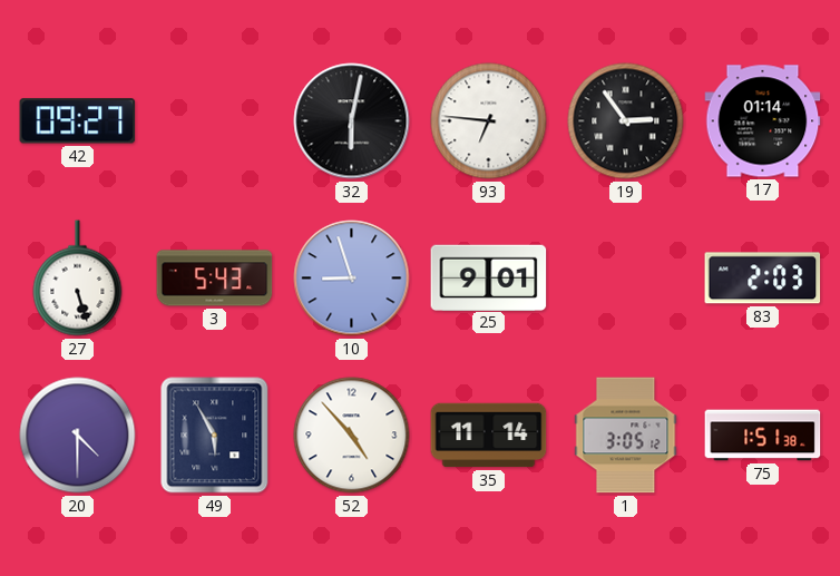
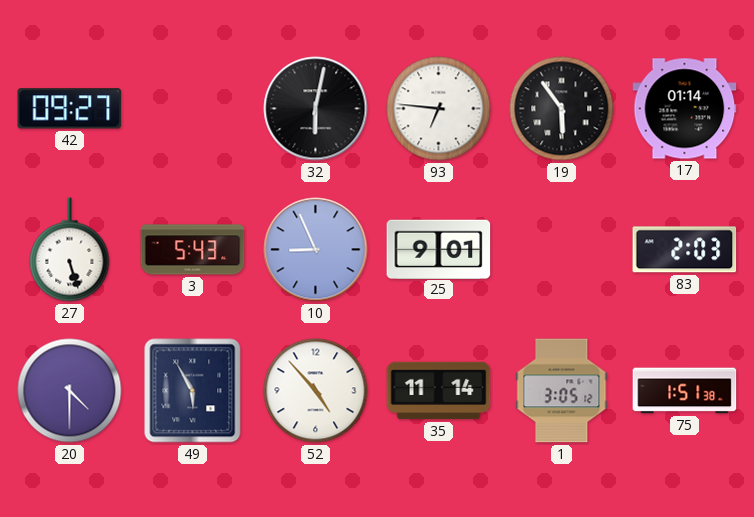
19: 2:54 -> 5:54 (562, 109)
10: 8:57 -> 8:56 (316, 250)
